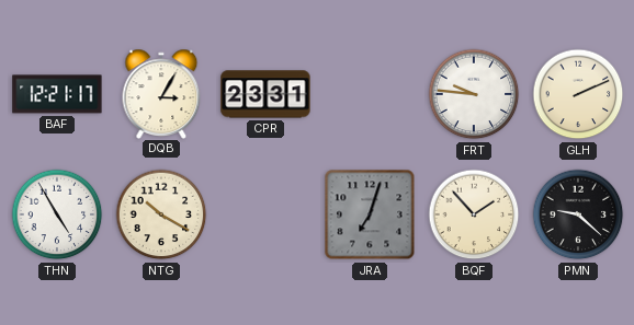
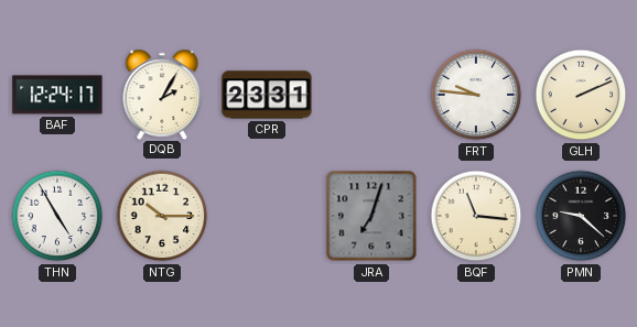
BAF: 12:21 -> 12:24 (57, 95)
DQB: 3:05 -> 2:05 (162, 94)
NTG: 10:20 -> 10:15 (162, 216)
BQF: 1:53 -> 11:16 (476, 216)
